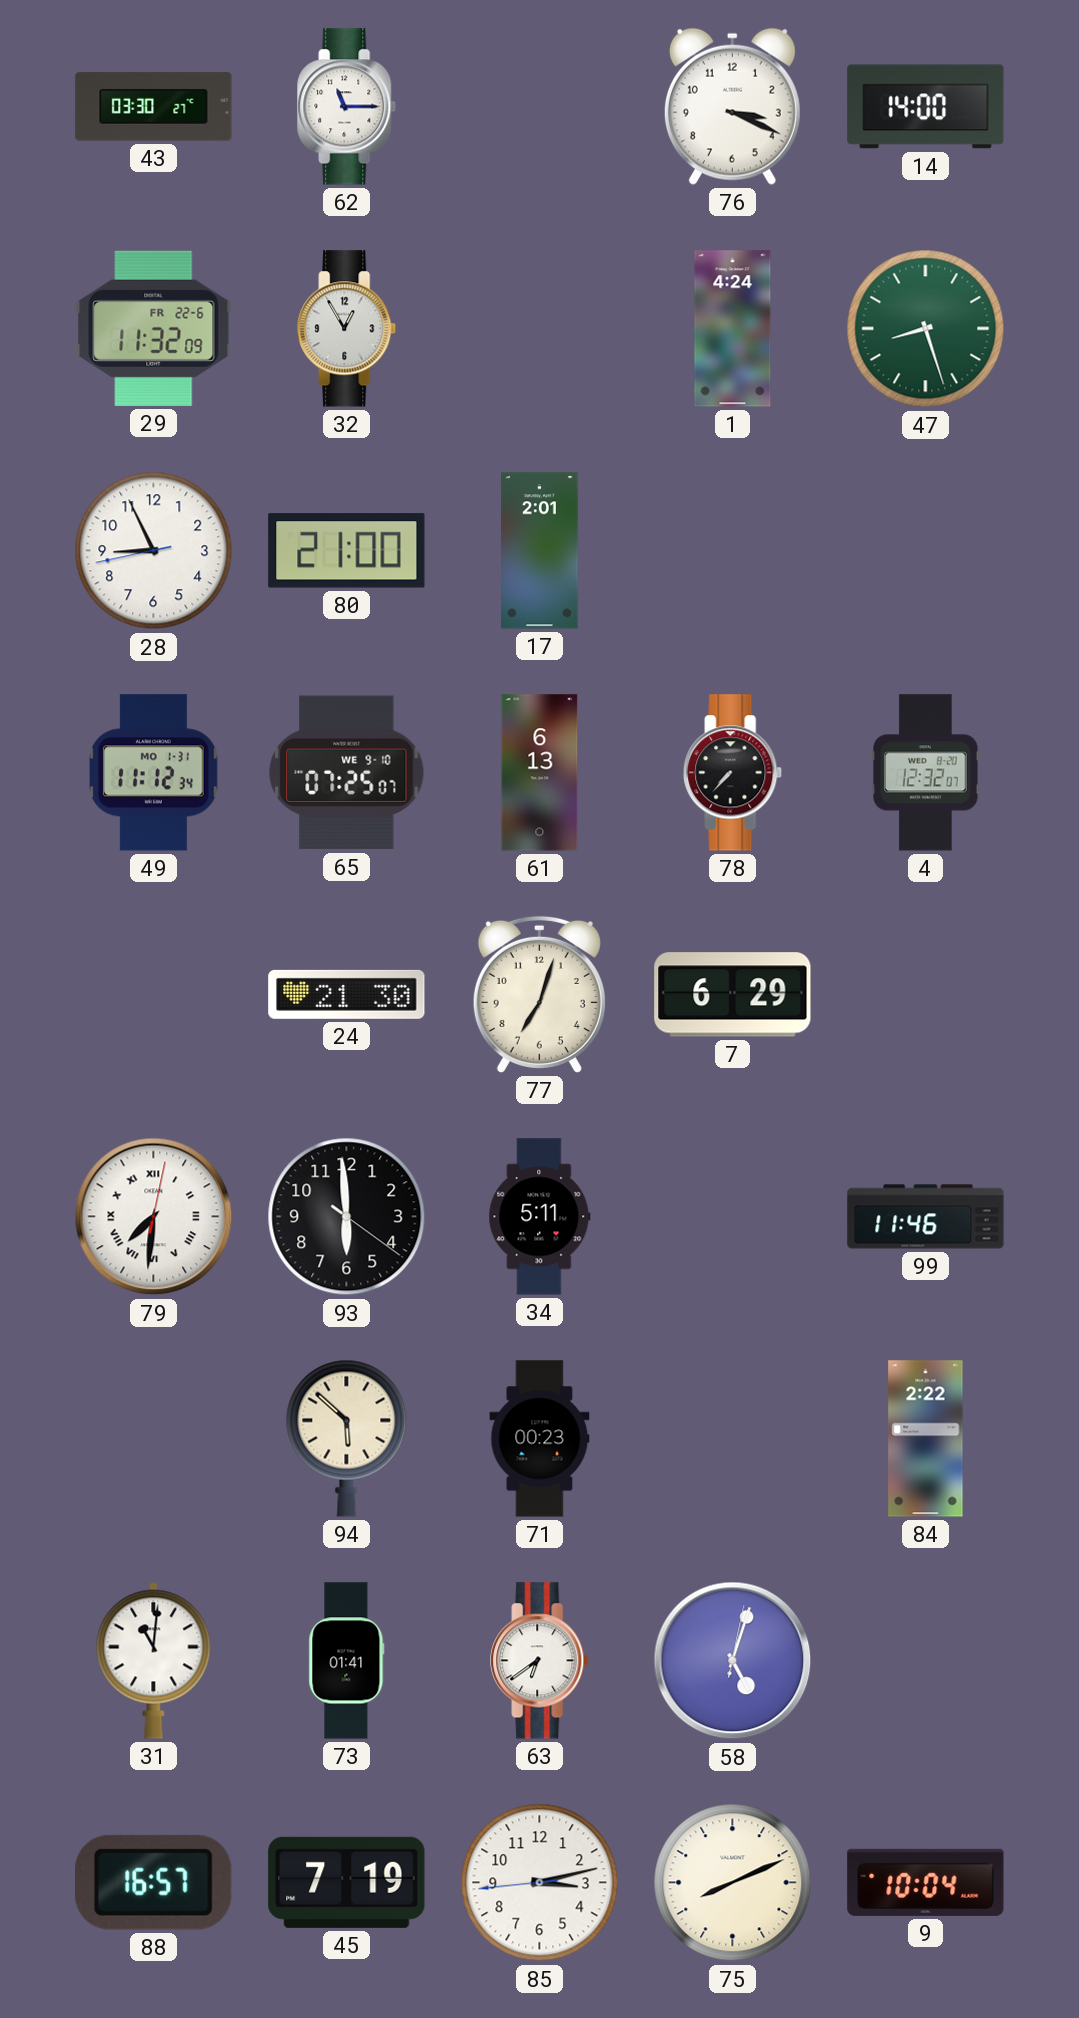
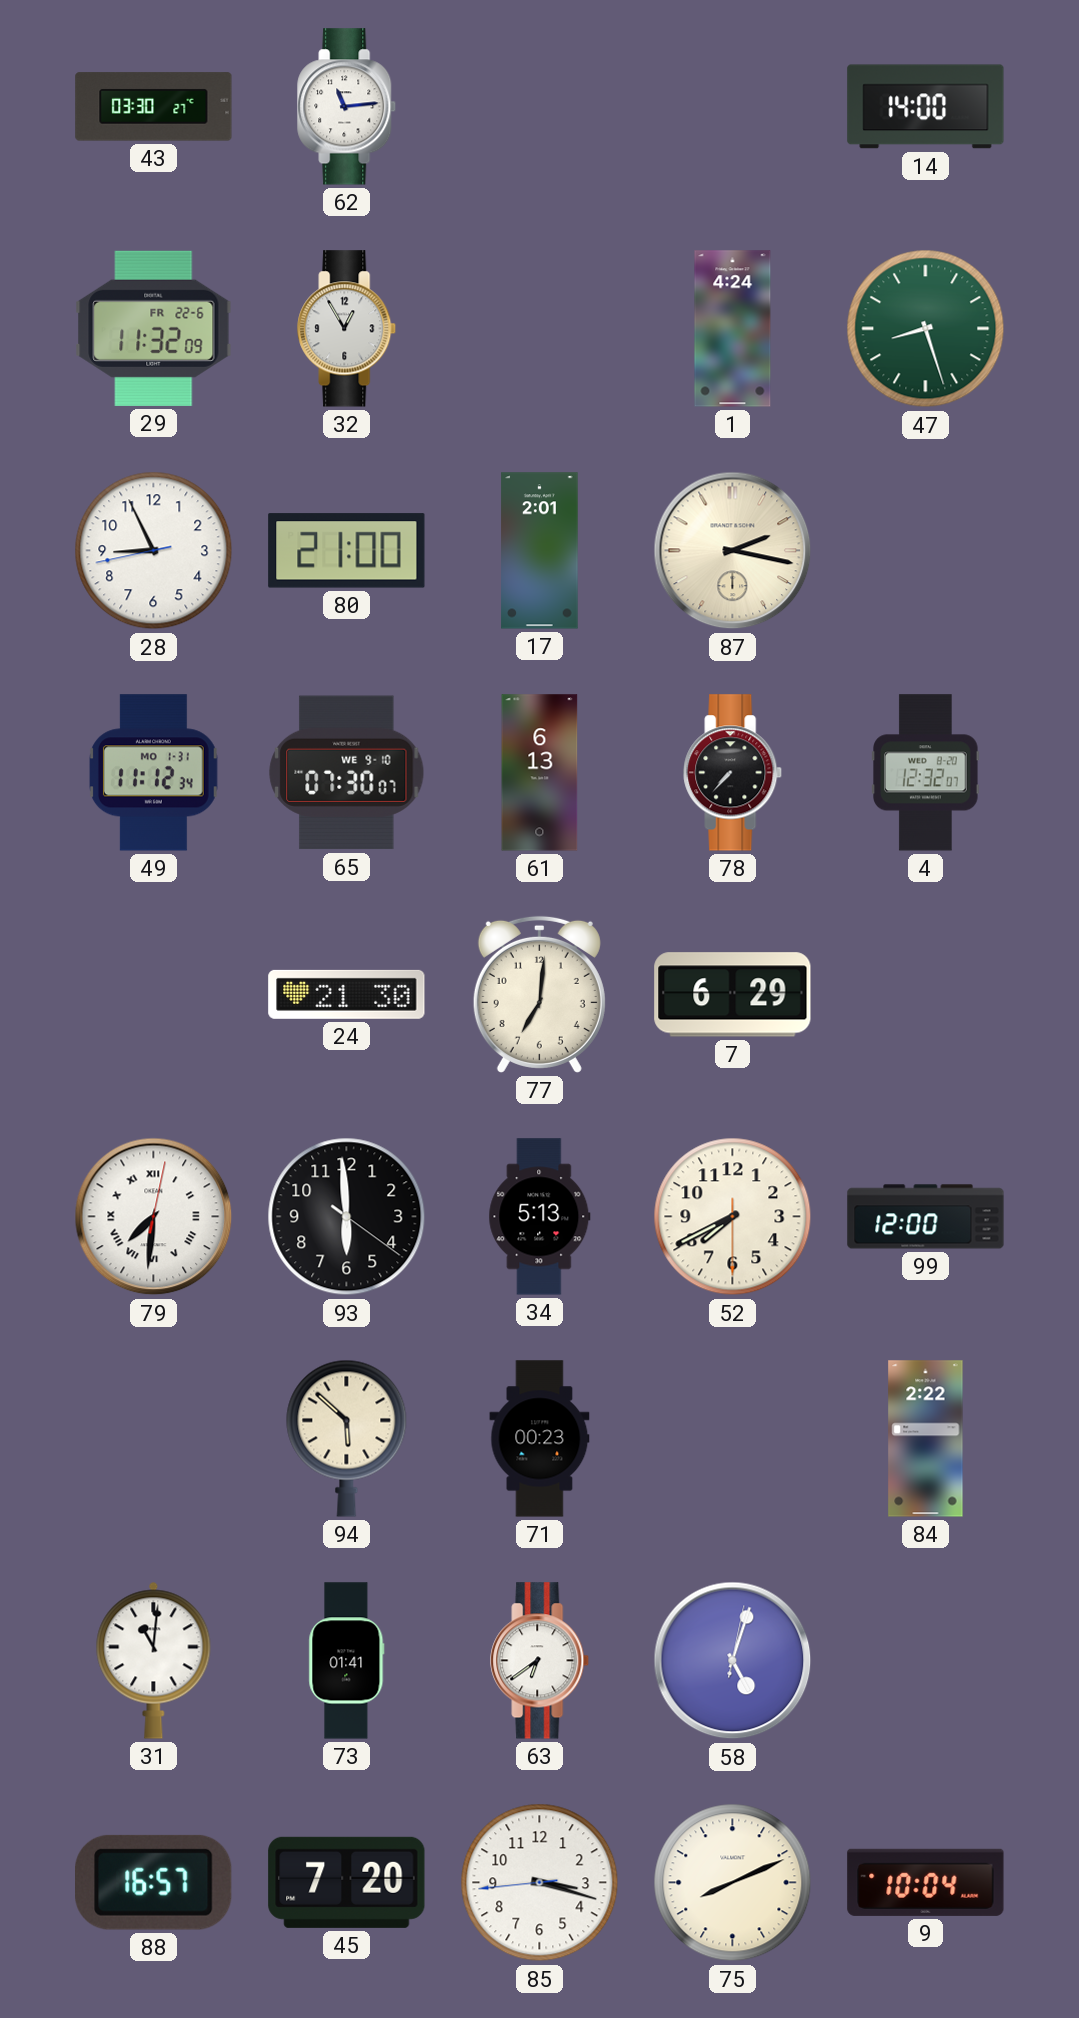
62: 11:15 -> 11:14 (347, 107)
76: 3:19 -> none (732, 106)
87: none -> 2:17 (733, 551)
65: 07:25 -> 07:30 (347, 773)
77: 7:03 -> 7:01 (539, 994)
34: 5:11 -> 5:13 (540, 1217)
52: none -> 7:40 (733, 1217)
99: 11:46 -> 12:00 (926, 1217)
45: 7:19 -> 7:20 (347, 1882)
85: 3:12 -> 3:17 (540, 1883)
